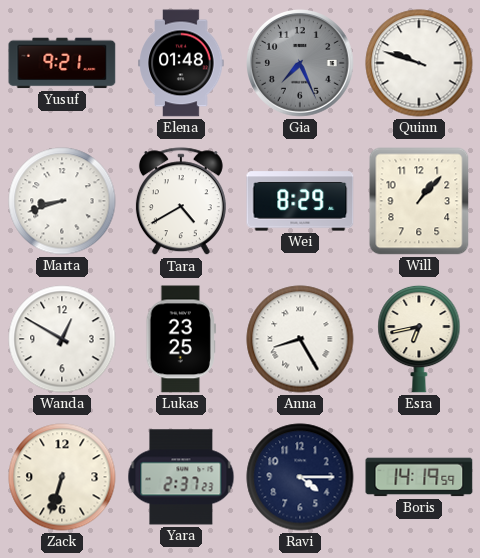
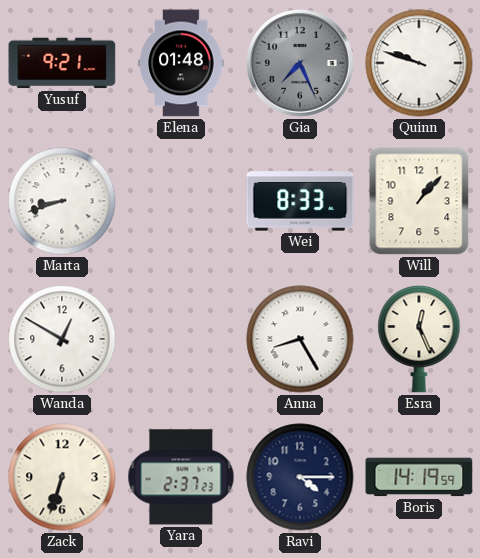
Tara: 4:40 -> none (181, 202)
Wei: 8:29 -> 8:33 (300, 201)
Lukas: 23:25 -> none (181, 339)
Esra: 6:43 -> 12:26 (419, 339)
